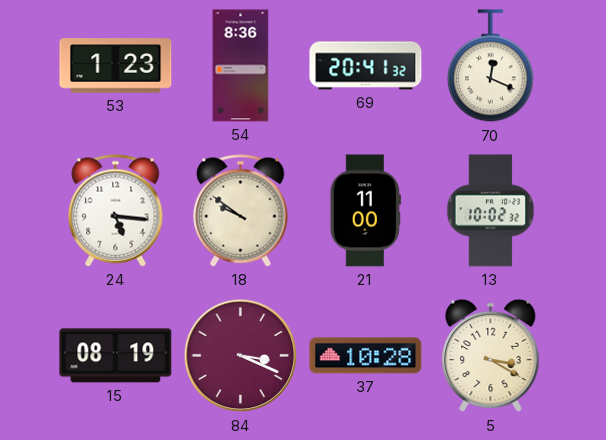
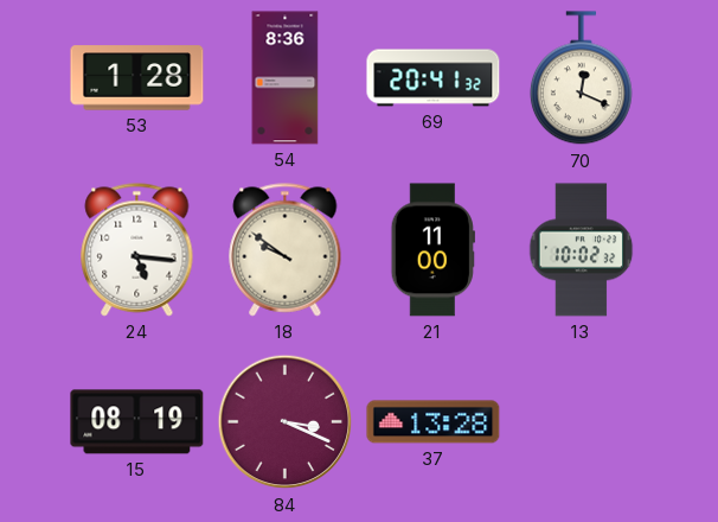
53: 1:23 -> 1:28 (137, 78)
37: 10:28 -> 13:28 (434, 422)
5: 3:20 -> none (491, 356)
